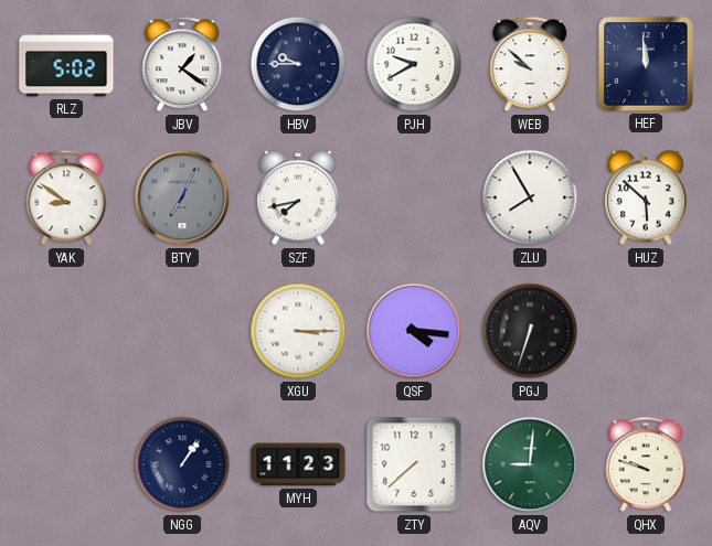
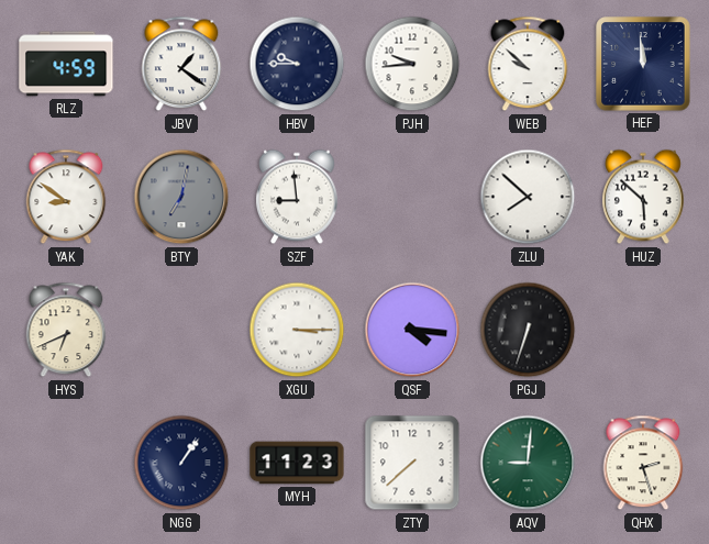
RLZ: 5:02 -> 4:59 (66, 64)
PJH: 9:40 -> 9:44 (412, 64)
BTY: 7:04 -> 7:02 (181, 197)
SZF: 7:43 -> 8:59 (298, 197)
ZLU: 7:55 -> 7:52 (528, 197)
HYS: none -> 6:41 (66, 330)
QHX: 9:48 -> 2:27 (643, 463)
